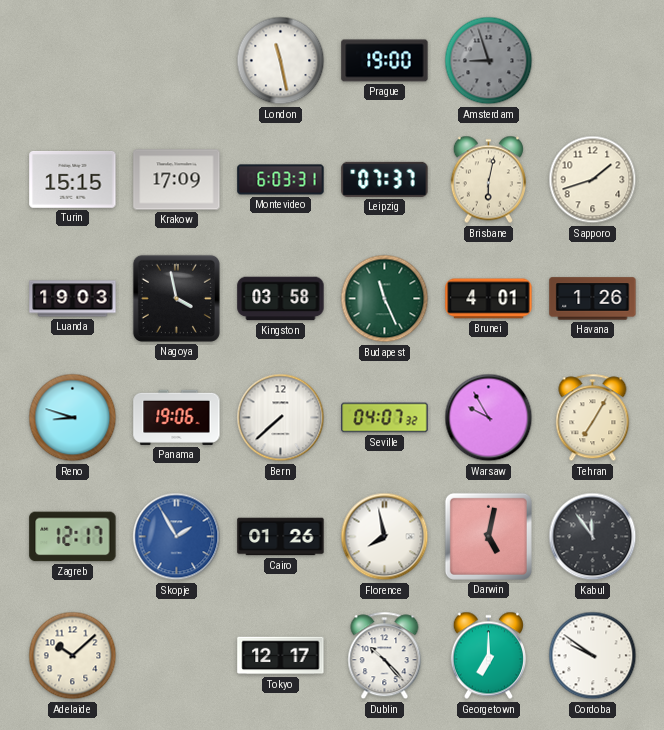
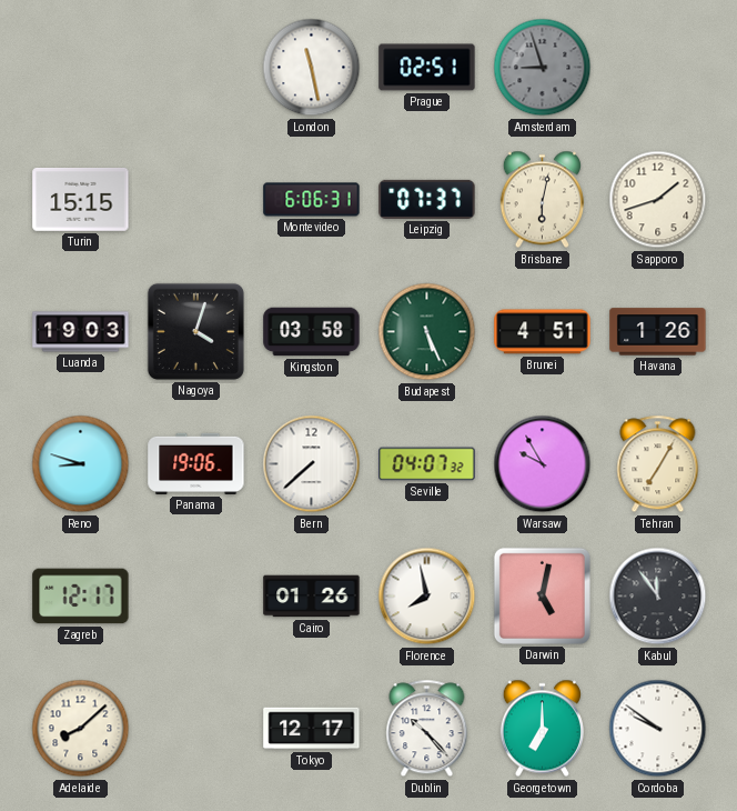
Prague: 19:00 -> 02:51 (427, 68)
Krakow: 17:09 -> none (177, 180)
Montevideo: 6:03 -> 6:06 (312, 200)
Nagoya: 3:58 -> 4:03 (195, 331)
Budapest: 11:26 -> 5:26 (427, 332)
Brunei: 4:01 -> 4:51 (543, 332)
Skopje: 1:55 -> none (177, 537)
Adelaide: 10:08 -> 8:08 (81, 729)
